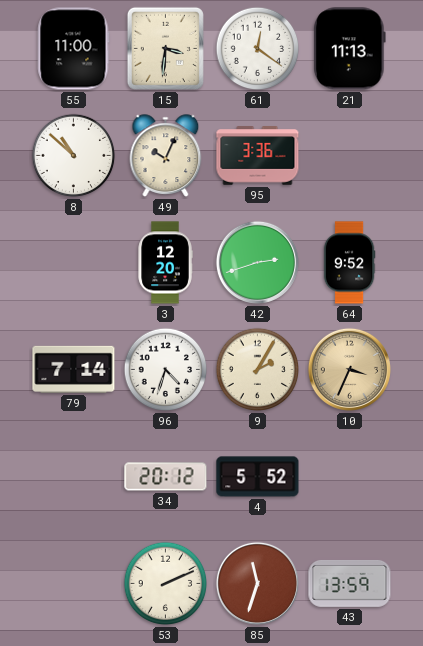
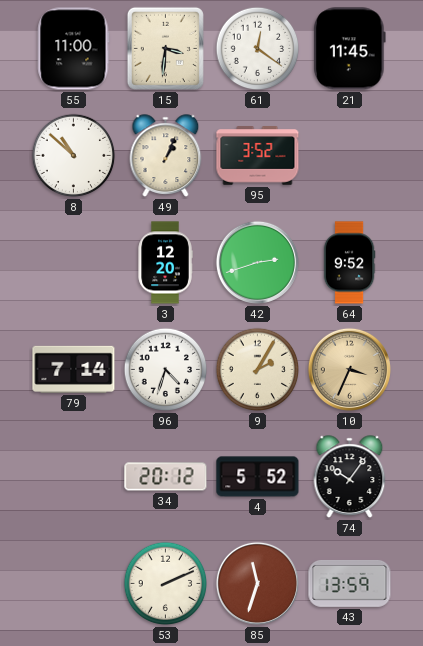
21: 11:13 -> 11:45 (349, 49)
49: 10:04 -> 1:04 (166, 156)
95: 3:36 -> 3:52 (258, 156)
74: none -> 10:06 (350, 477)
